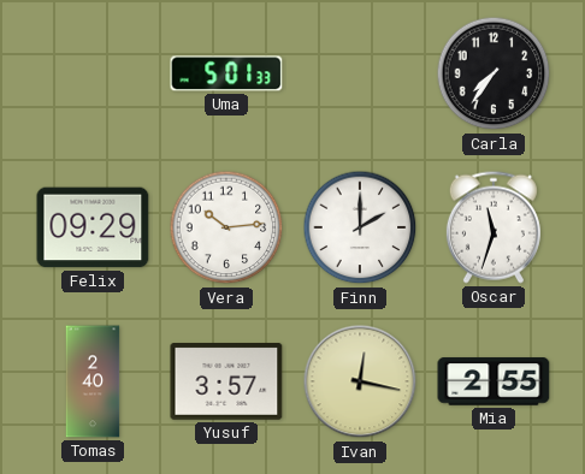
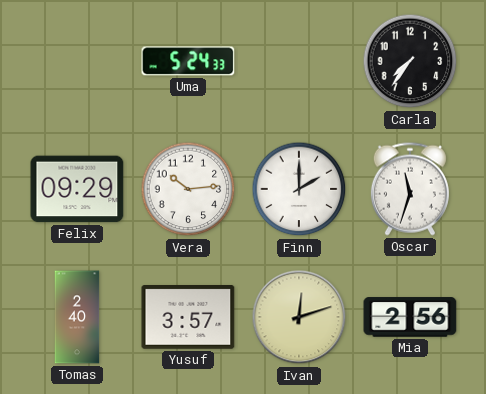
Uma: 5:01 -> 5:24 (188, 61)
Ivan: 12:17 -> 12:12 (299, 317)
Mia: 2:55 -> 2:56 (410, 317)
